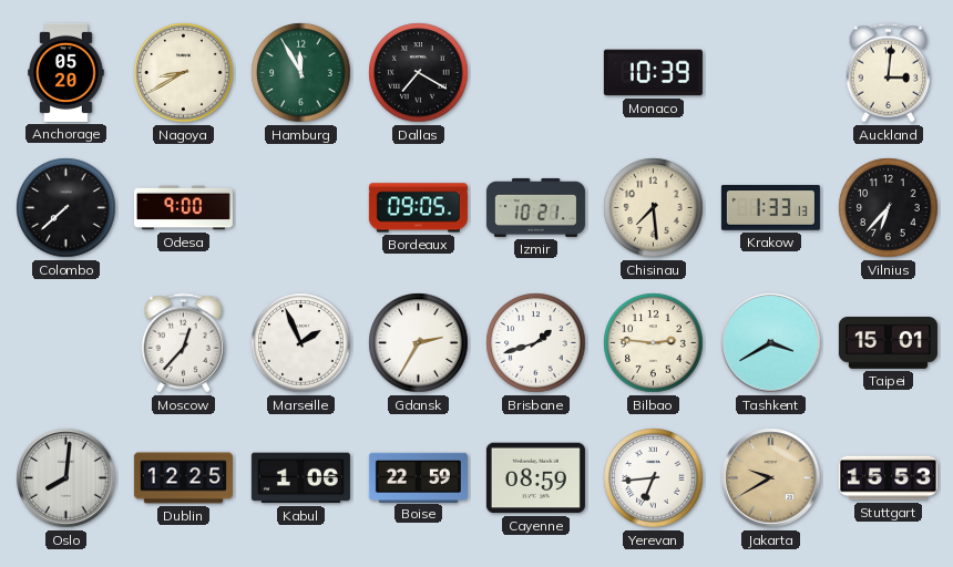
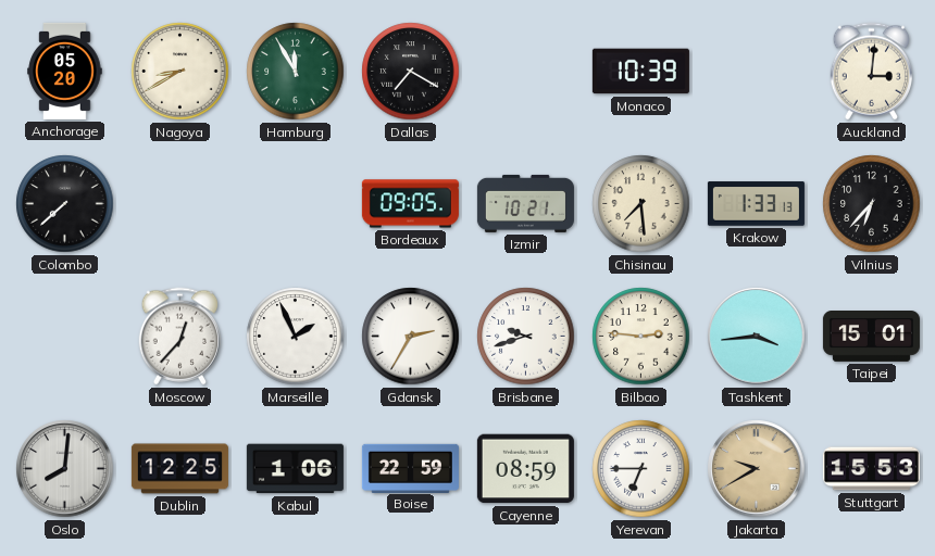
Odesa: 9:00 -> none (183, 208)
Brisbane: 1:42 -> 9:42 (526, 337)
Tashkent: 3:40 -> 3:44 (757, 337)
Yerevan: 6:44 -> 6:45 (641, 469)
